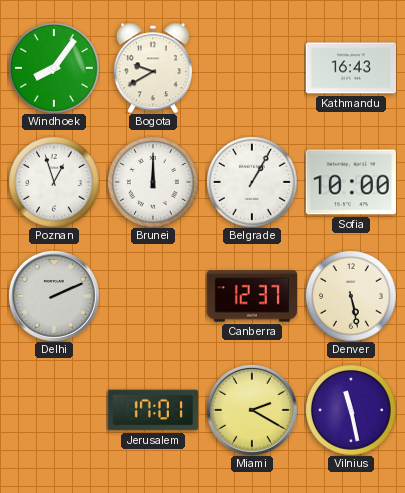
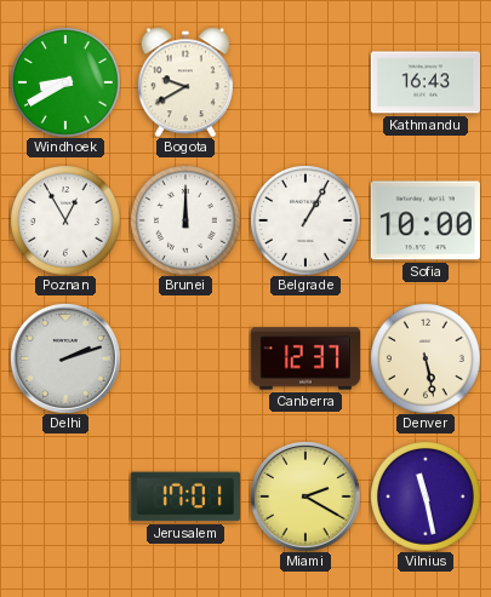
Windhoek: 8:06 -> 8:40 (65, 82)
Poznan: 12:57 -> 12:55 (65, 220)
Delhi: 2:11 -> 2:12 (65, 358)
